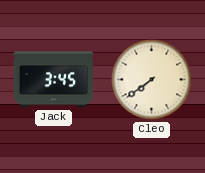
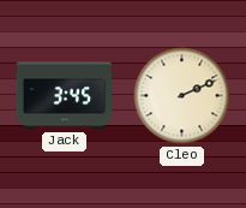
Cleo: 7:39 -> 2:11 (182, 96)
